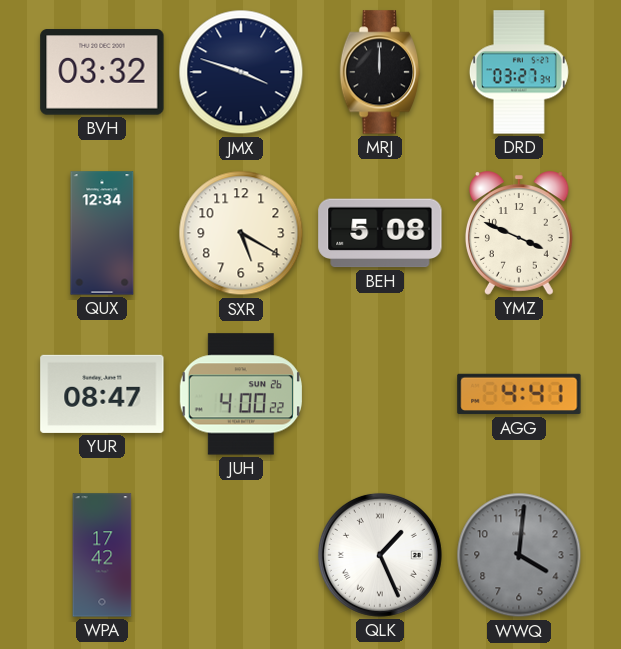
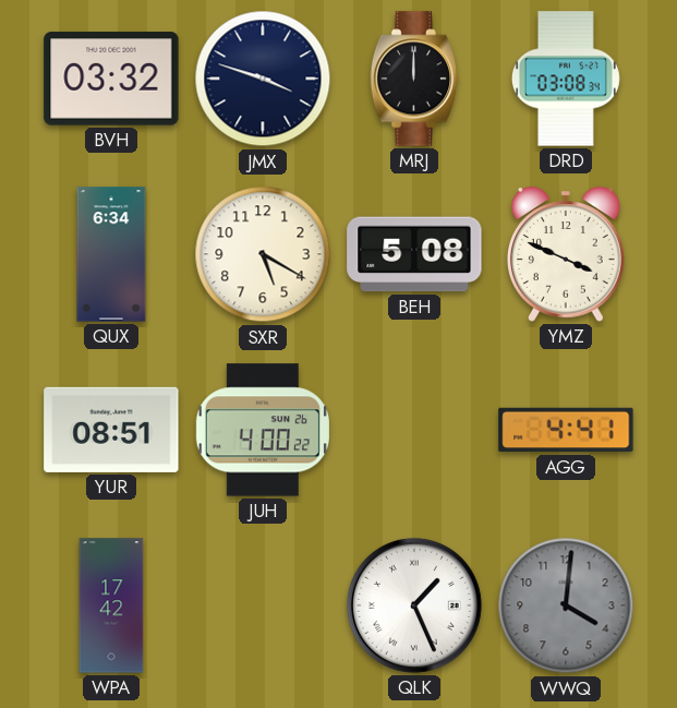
DRD: 03:27 -> 03:08 (566, 79)
QUX: 12:34 -> 6:34 (111, 254)
YUR: 08:47 -> 08:51 (111, 430)
